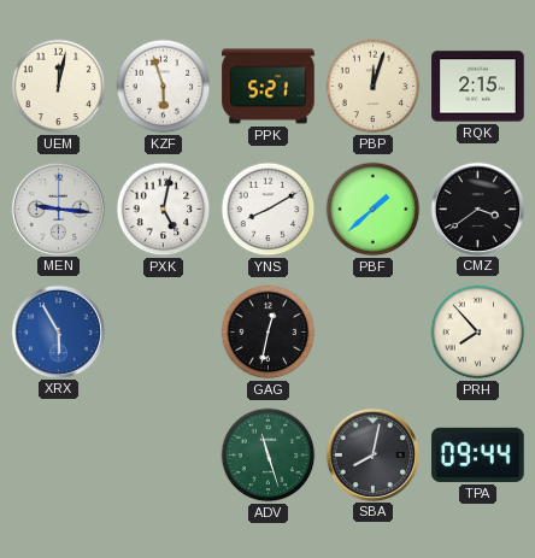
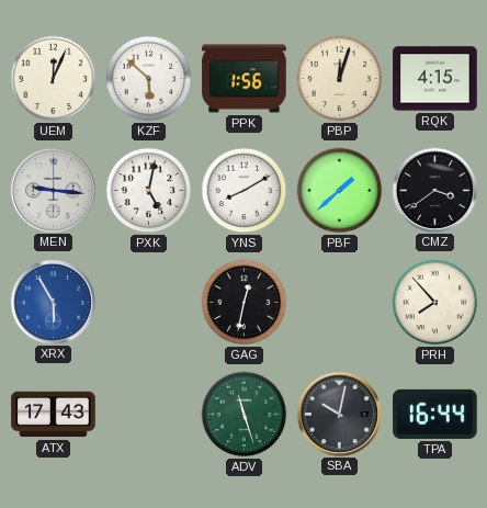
UEM: 12:02 -> 12:04 (54, 79)
KZF: 5:57 -> 5:52 (149, 79)
PPK: 5:21 -> 1:56 (245, 79)
RQK: 2:15 -> 4:15 (435, 79)
ATX: none -> 17:43 (54, 415)
SBA: 8:02 -> 10:02 (339, 414)
TPA: 09:44 -> 16:44 (435, 414)
